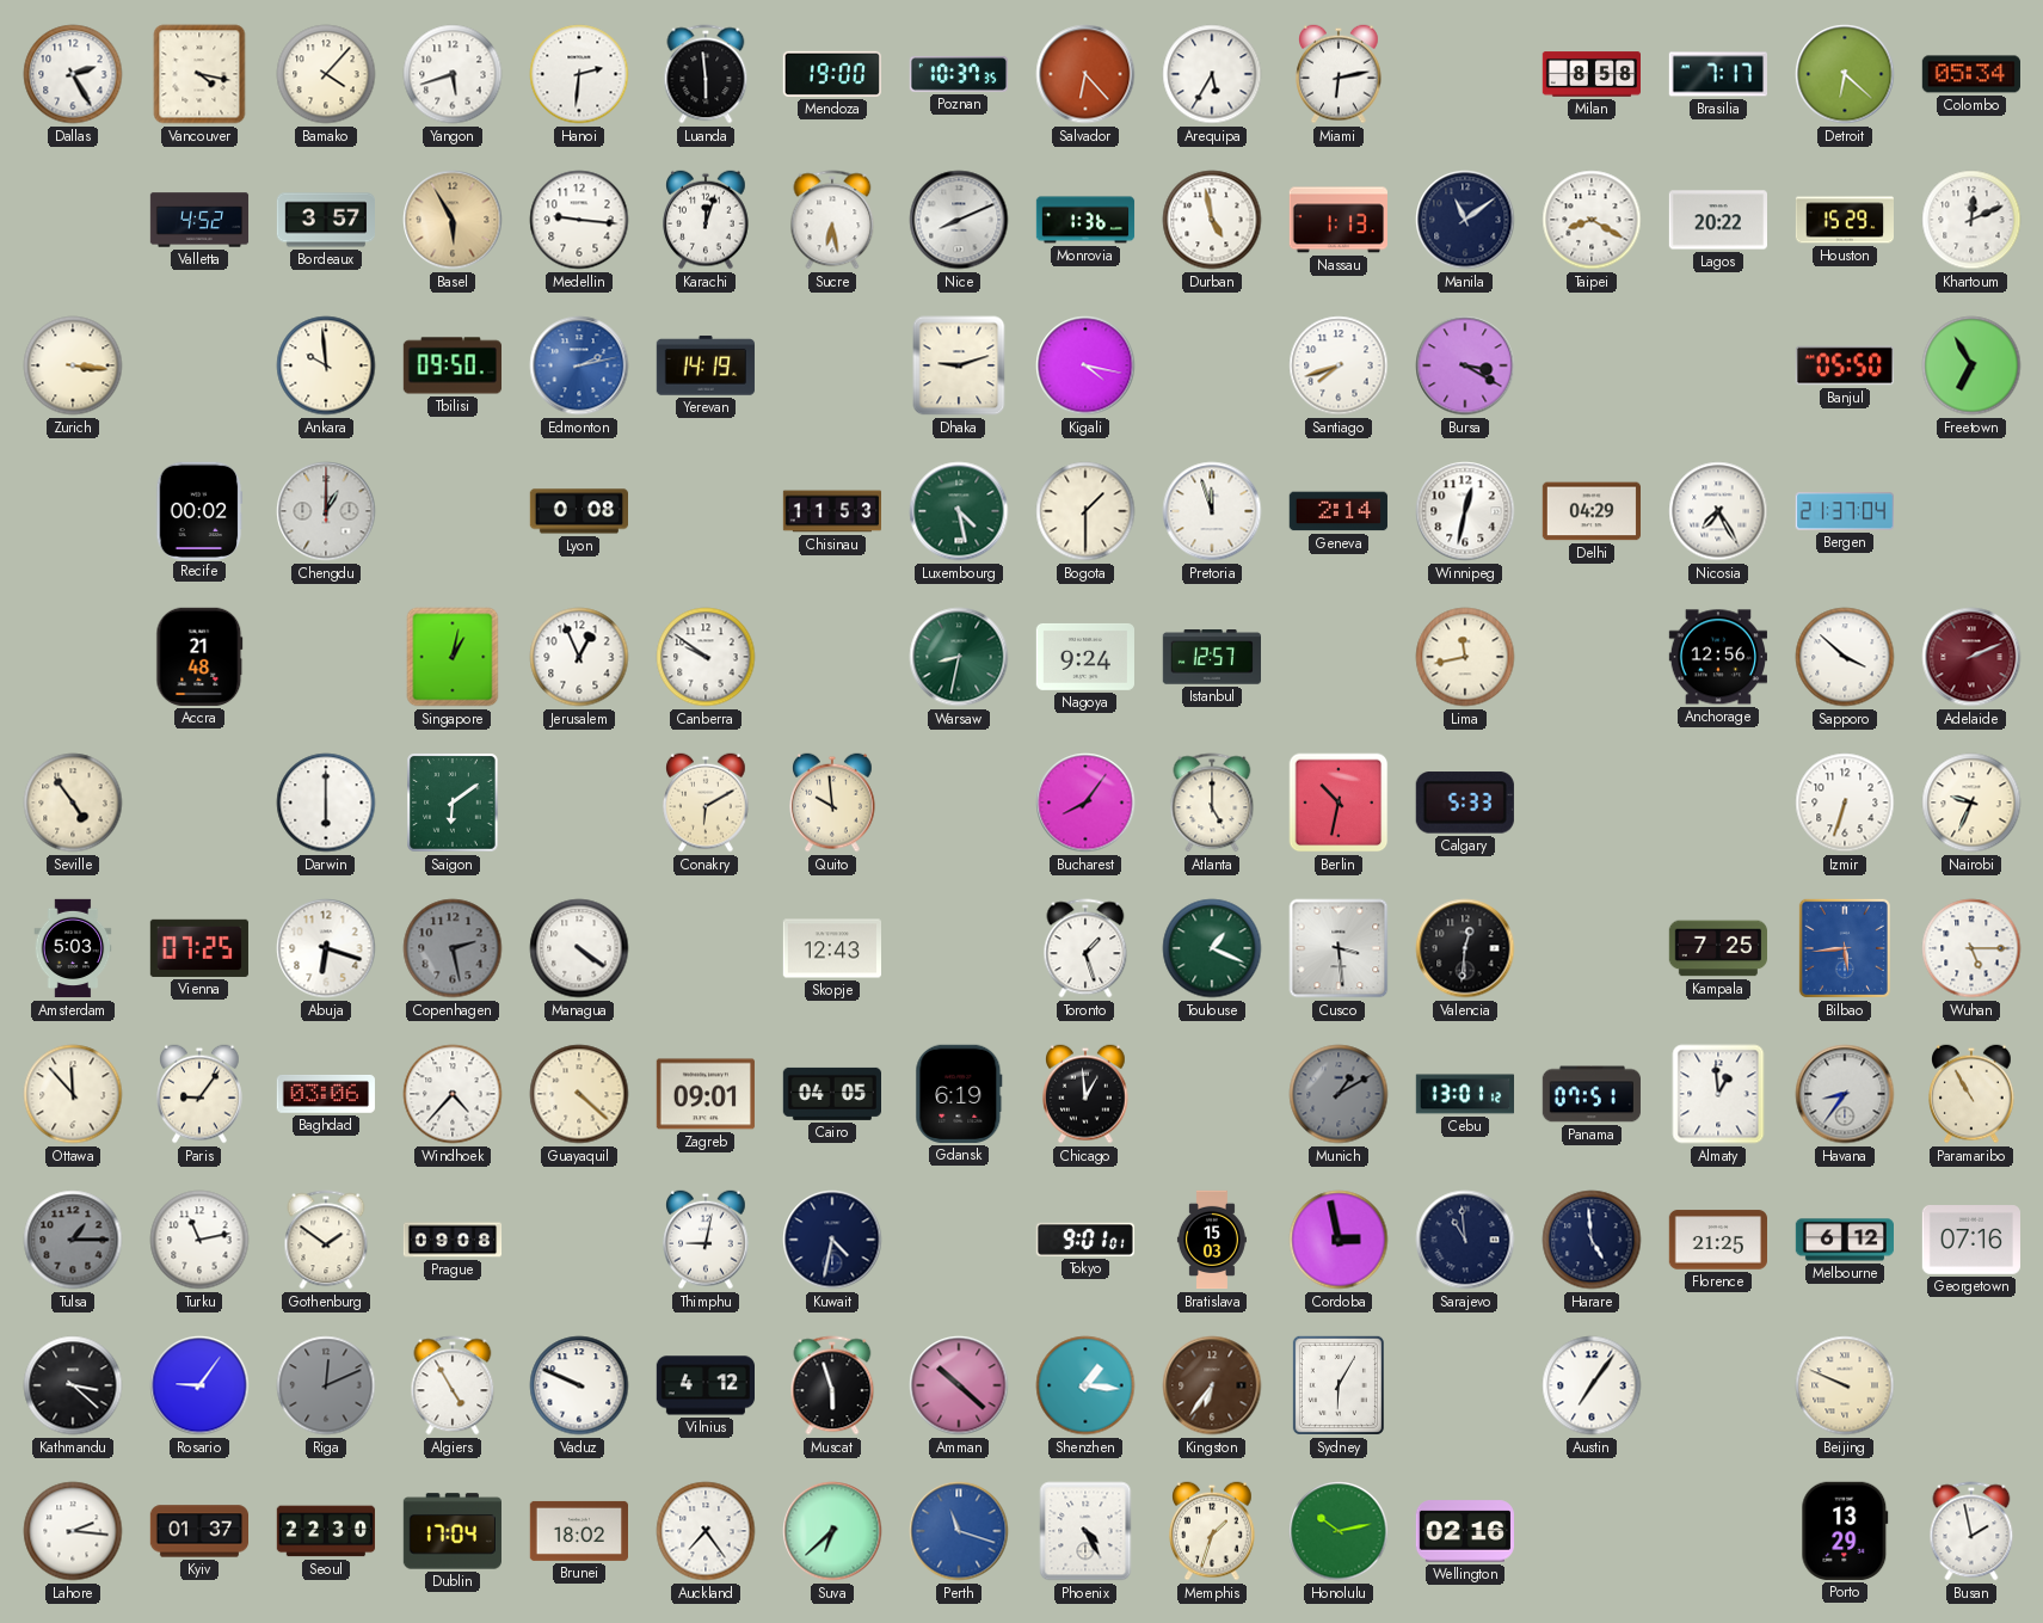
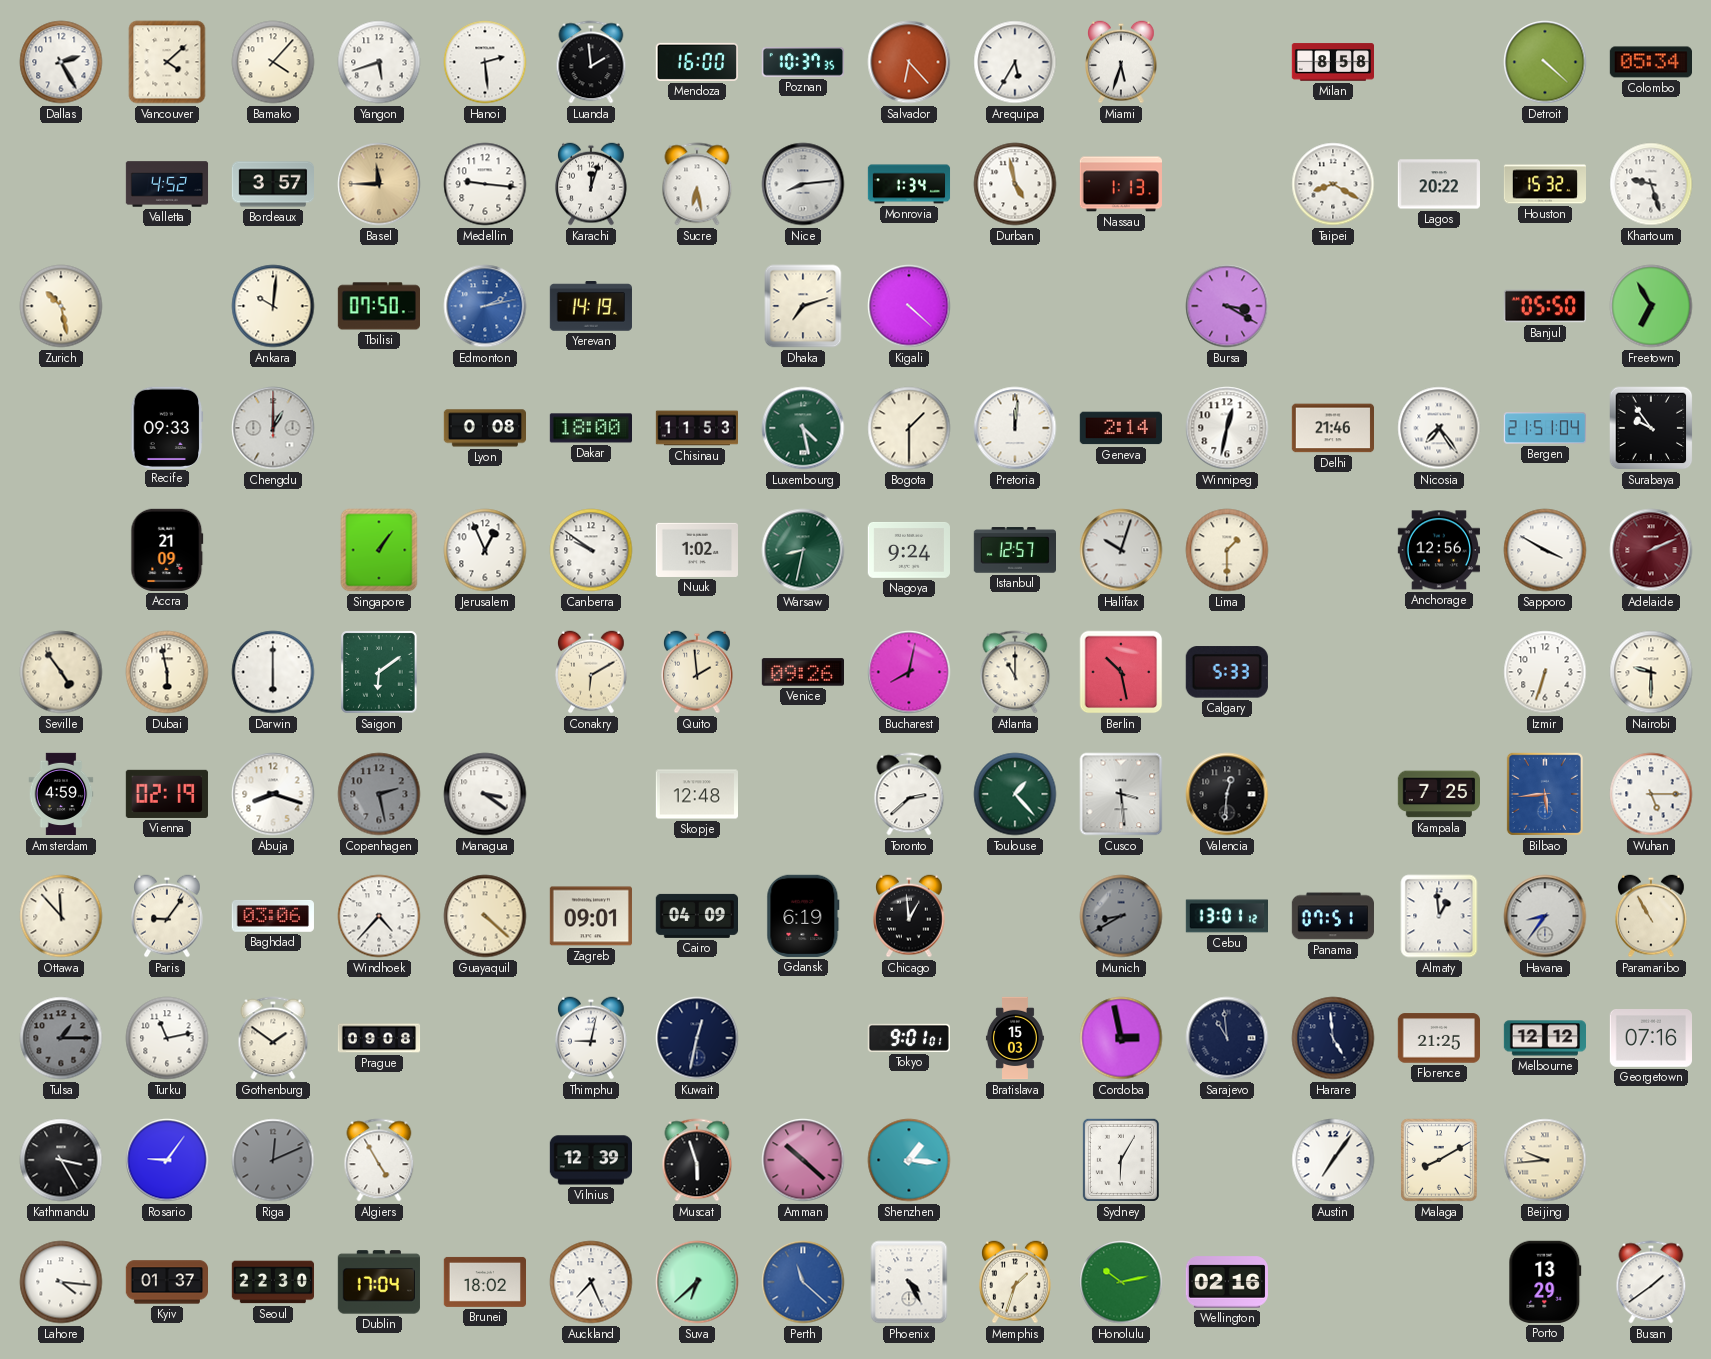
Vancouver: 4:17 -> 4:08 (167, 62)
Hanoi: 2:31 -> 2:29 (485, 62)
Luanda: 5:59 -> 1:59 (591, 62)
Mendoza: 19:00 -> 16:00 (696, 62)
Miami: 6:13 -> 5:33 (1121, 62)
Brasilia: 7:17 -> none (1717, 74)
Detroit: 6:22 -> 4:22 (1545, 62)
Basel: 5:55 -> 11:45 (379, 184)
Nice: 8:11 -> 8:14 (803, 184)
Monrovia: 1:36 -> 1:34 (909, 184)
Manila: 11:09 -> none (1465, 220)
Houston: 15:29 -> 15:32 (1545, 184)
Khartoum: 12:11 -> 9:27 (1651, 184)
Zurich: 3:16 -> 10:28 (61, 306)
Ankara: 9:59 -> 10:01 (273, 306)
Tbilisi: 09:50 -> 07:50 (378, 306)
Dhaka: 9:12 -> 7:12 (803, 306)
Kigali: 4:17 -> 4:22 (909, 306)
Santiago: 7:42 -> none (1339, 365)
Recife: 00:02 -> 09:33 (167, 427)
Dakar: none -> 18:00 (590, 428)
Pretoria: 11:57 -> 12:01 (1015, 428)
Delhi: 04:29 -> 21:46 (1332, 428)
Nicosia: 7:25 -> 7:24 (1439, 428)
Bergen: 21:37 -> 21:51 (1544, 428)
Surabaya: none -> 9:54 (1651, 428)
Accra: 21:48 -> 21:09 (167, 550)
Singapore: 1:02 -> 1:06 (379, 550)
Nuuk: none -> 1:02 (696, 550)
Halifax: none -> 10:03 (1121, 550)
Lima: 11:43 -> 1:30 (1227, 550)
Sapporo: 3:52 -> 3:50 (1545, 550)
Dubai: none -> 5:58 (167, 672)
Quito: 9:59 -> 1:59 (697, 672)
Venice: none -> 09:26 (802, 672)
Bucharest: 8:06 -> 8:02 (909, 672)
Atlanta: 5:00 -> 11:00 (1015, 672)
Berlin: 10:32 -> 10:28 (1121, 672)
Nairobi: 9:34 -> 9:30 (1651, 672)
Amsterdam: 5:03 -> 4:59 (61, 794)
Vienna: 07:25 -> 02:19 (167, 794)
Abuja: 6:18 -> 8:18 (273, 794)
Managua: 4:21 -> 3:21 (485, 794)
Skopje: 12:43 -> 12:48 (696, 794)
Toronto: 1:27 -> 2:38 (909, 794)
Toulouse: 1:19 -> 1:23 (1015, 794)
Cairo: 04:05 -> 04:09 (696, 916)
Munich: 1:10 -> 8:40 (1121, 916)
Kuwait: 4:32 -> 12:32 (697, 1038)
Melbourne: 6:12 -> 12:12 (1544, 1038)
Kathmandu: 3:22 -> 3:25 (61, 1160)
Vaduz: 9:49 -> none (579, 1385)
Vilnius: 4:12 -> 12:39 (590, 1160)
Kingston: 6:36 -> none (1212, 1385)
Malaga: none -> 8:10 (1439, 1160)
Beijing: 9:49 -> 9:44 (1545, 1160)
Lahore: 2:16 -> 4:16 (61, 1282)
Auckland: 7:24 -> 7:26 (591, 1282)
Perth: 11:18 -> 11:22 (803, 1282)
Busan: 1:58 -> 1:39 (1651, 1282)
